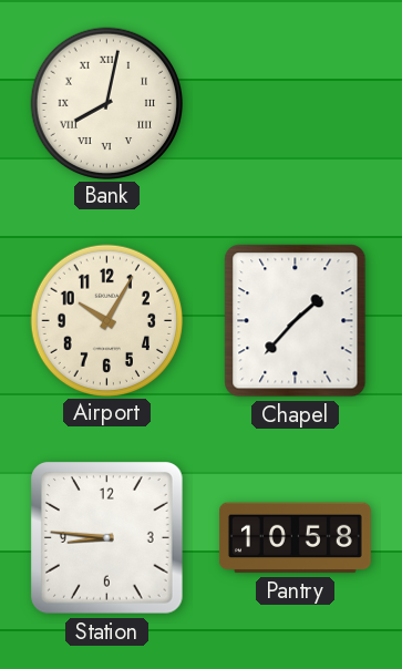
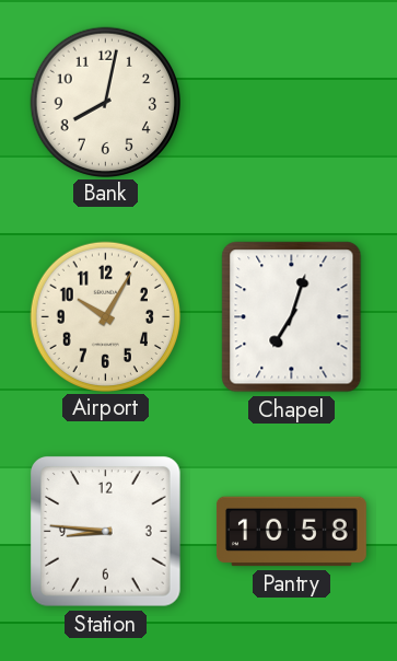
Bank numerals: Roman -> Arabic (105, 102)
Chapel: 1:37 -> 7:03 (292, 317)
